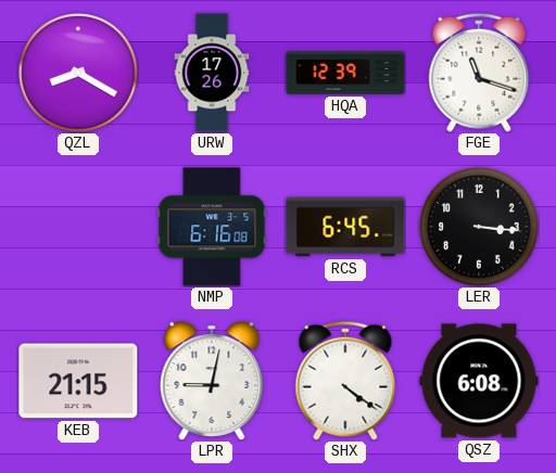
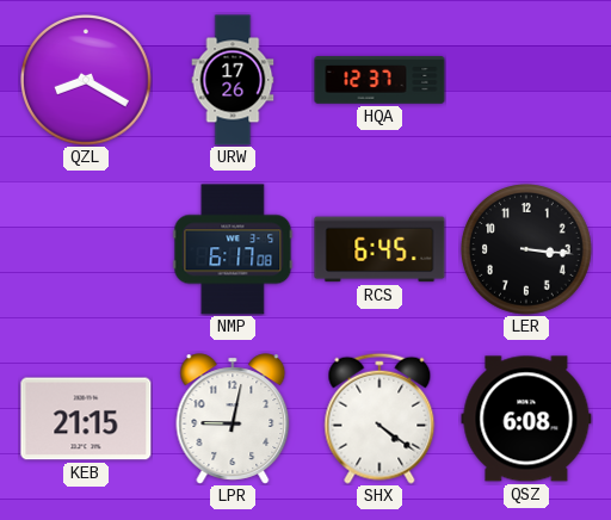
HQA: 12:39 -> 12:37 (379, 80)
FGE: 11:18 -> none (479, 73)
NMP: 6:16 -> 6:17 (233, 249)
